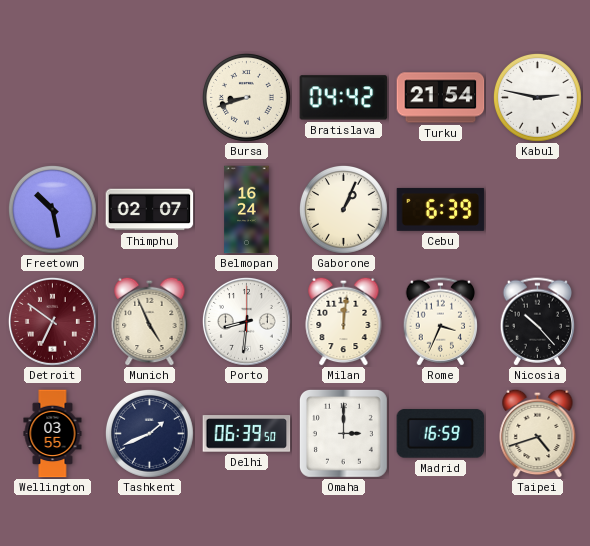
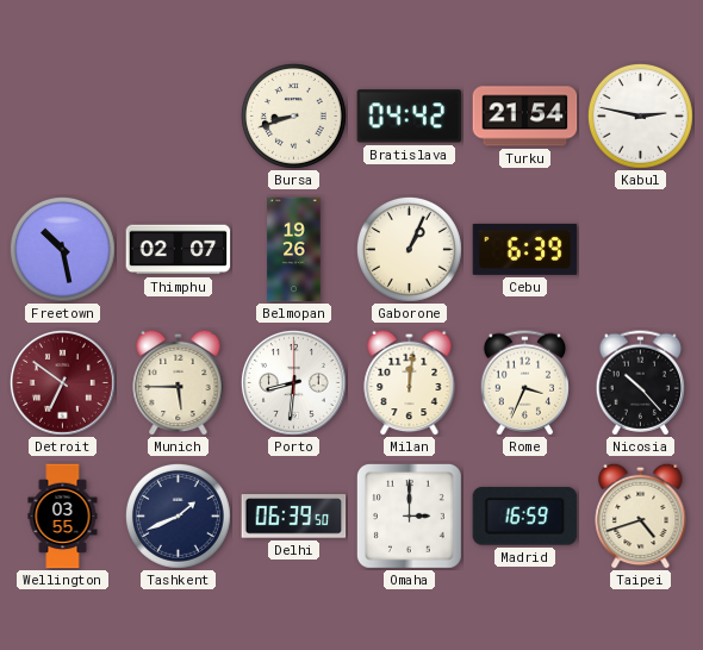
Belmopan: 16:24 -> 19:26 (294, 250)
Munich: 4:56 -> 5:45 (179, 382)
